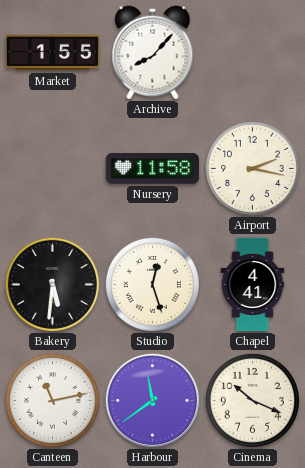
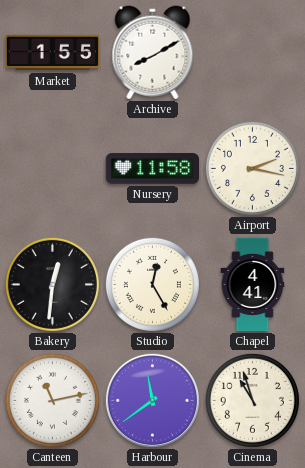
Archive: 8:07 -> 8:10 (153, 53)
Bakery: 5:31 -> 12:31 (52, 284)
Studio: 12:27 -> 12:25 (152, 284)
Cinema: 10:19 -> 10:57 (252, 400)
